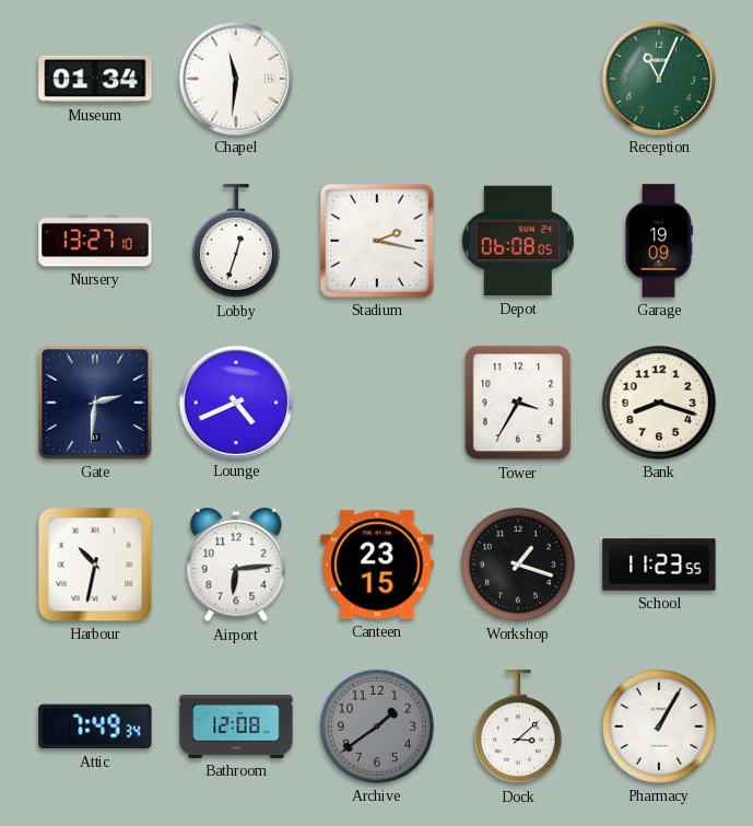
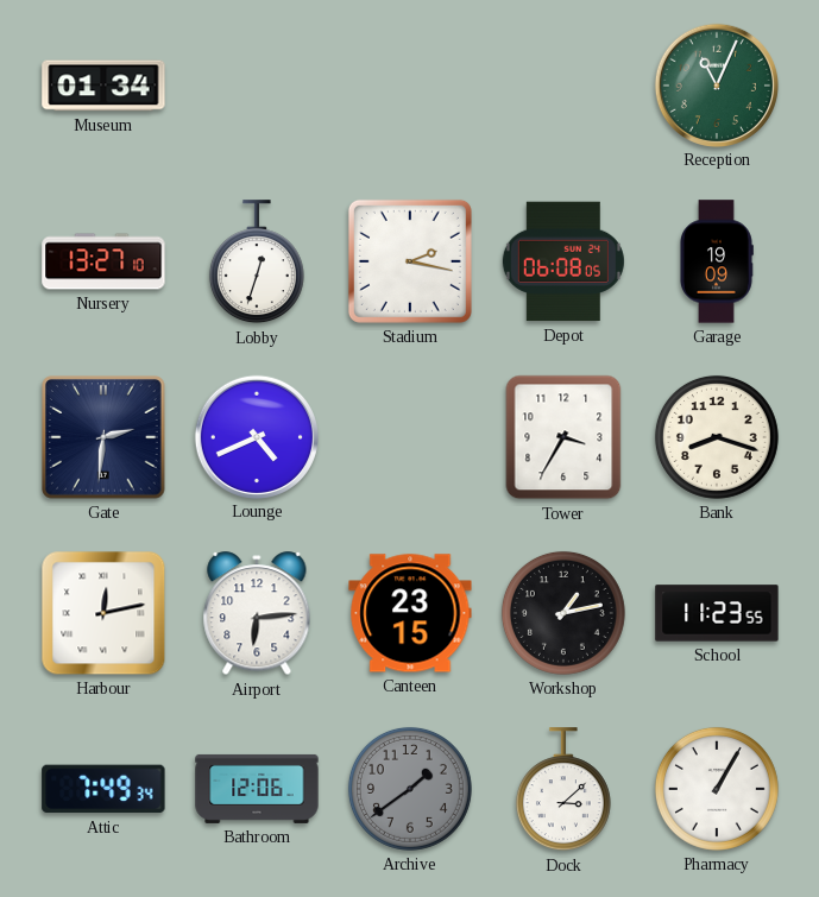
Chapel: 11:31 -> none (235, 78)
Harbour: 10:32 -> 12:13 (103, 613)
Workshop: 1:18 -> 1:13 (563, 613)
Bathroom: 12:08 -> 12:06 (257, 789)
